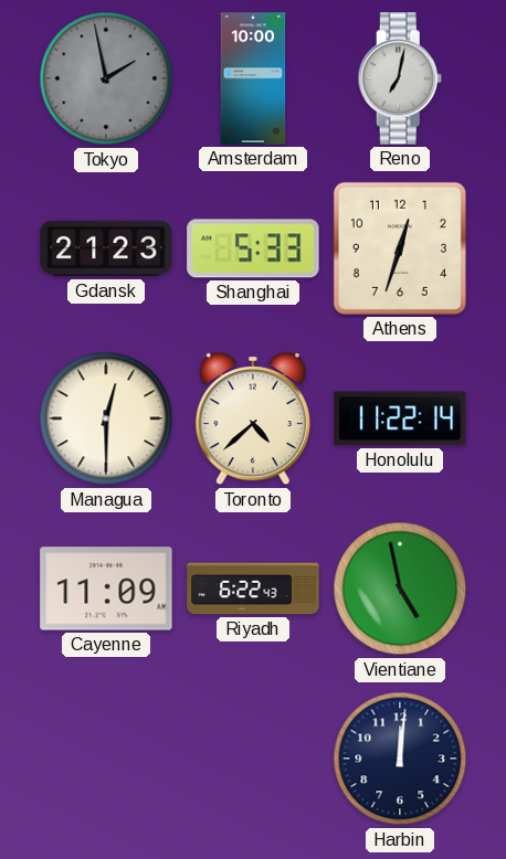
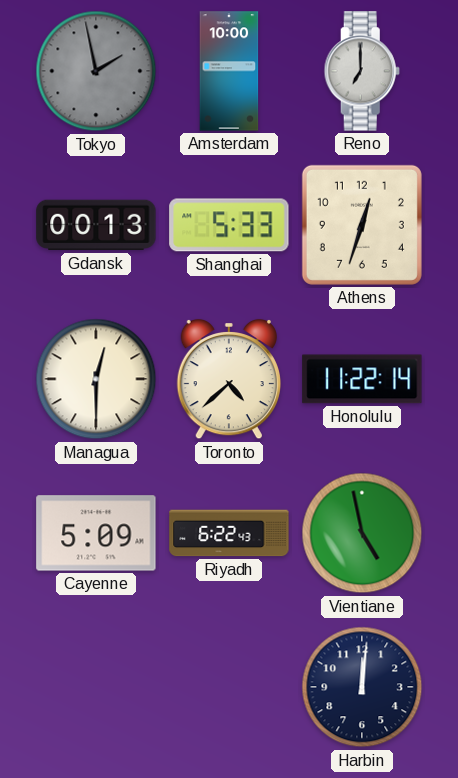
Reno: 7:02 -> 7:00 (362, 71)
Gdansk: 21:23 -> 00:13 (96, 225)
Cayenne: 11:09 -> 5:09 (96, 533)
